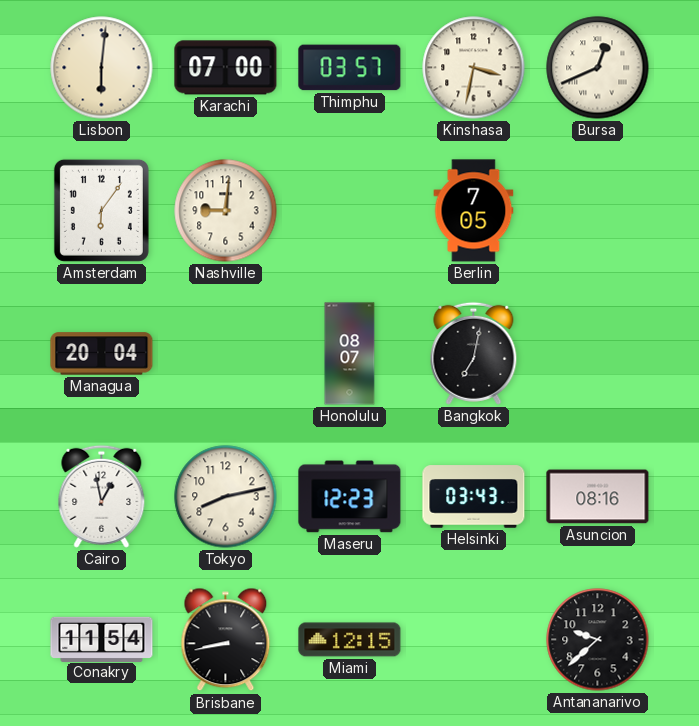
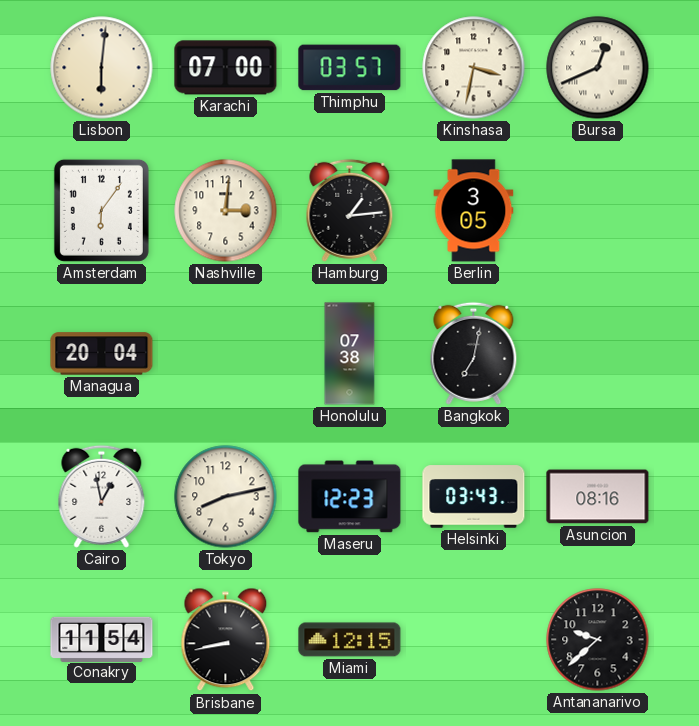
Nashville: 9:01 -> 3:01 (226, 211)
Hamburg: none -> 1:14 (350, 210)
Berlin: 7:05 -> 3:05 (474, 211)
Honolulu: 08:07 -> 07:38 (350, 354)
